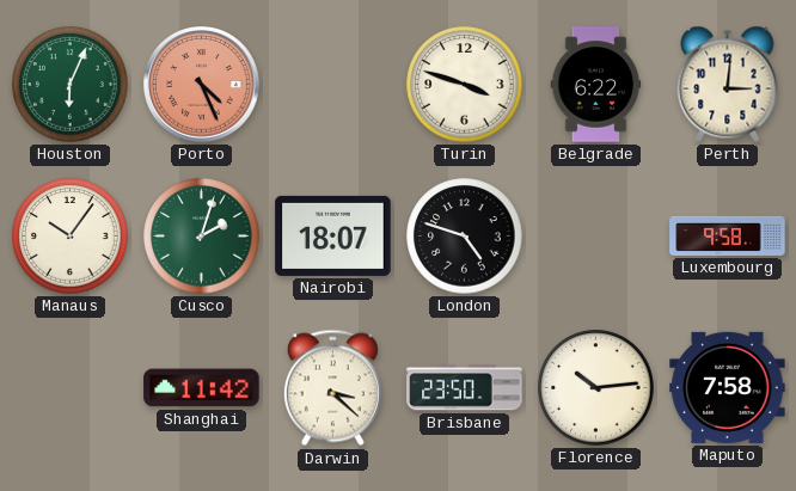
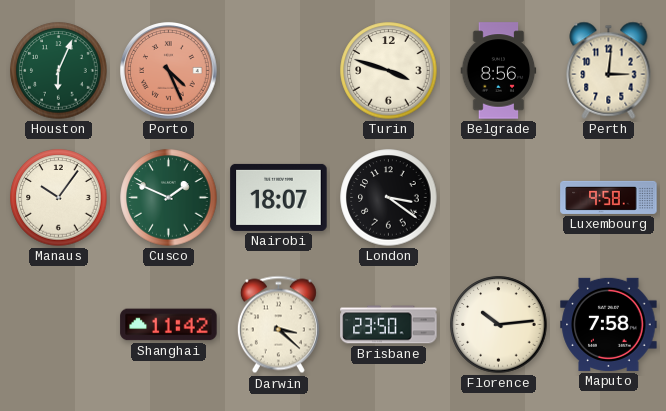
Belgrade: 6:22 -> 8:56 (499, 71)
Cusco: 2:03 -> 1:49 (169, 198)
London: 4:48 -> 3:21 (389, 198)
